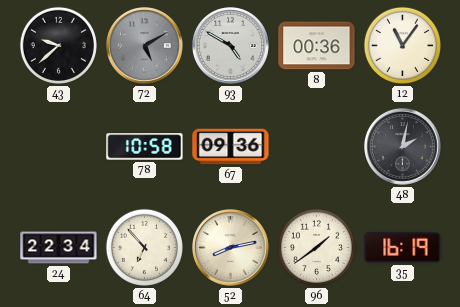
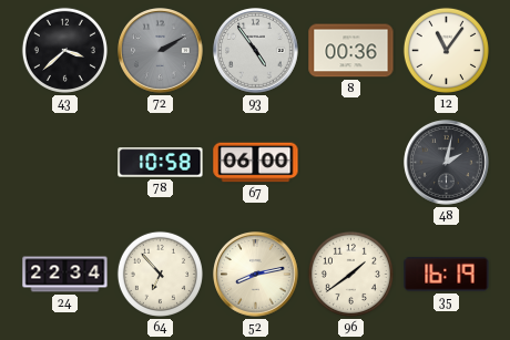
43: 9:38 -> 3:38 (64, 50)
72: 5:10 -> 2:10 (161, 51)
93: 4:50 -> 4:54 (256, 51)
67: 09:36 -> 06:00 (256, 163)
